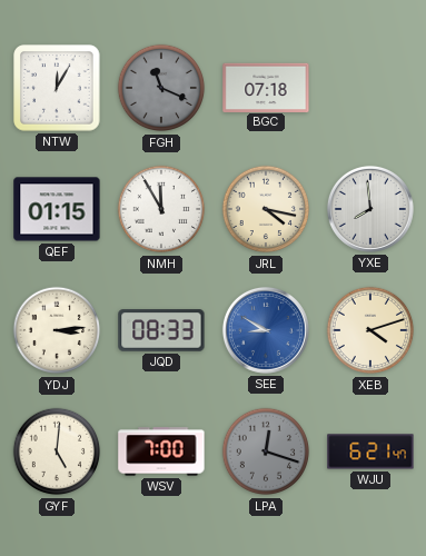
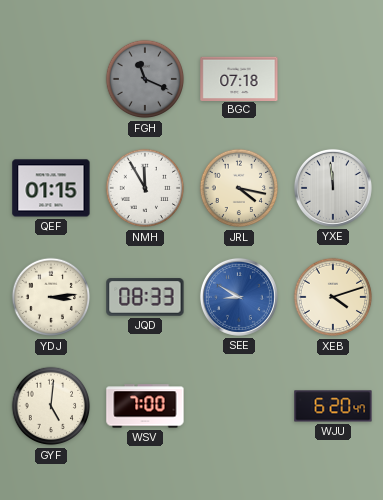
NTW: 12:05 -> none (57, 88)
YXE: 7:59 -> 11:59 (333, 188)
LPA: 12:18 -> none (266, 451)
WJU: 6:21 -> 6:20 (333, 406)
